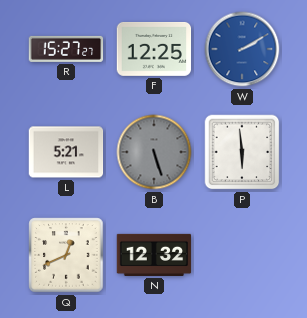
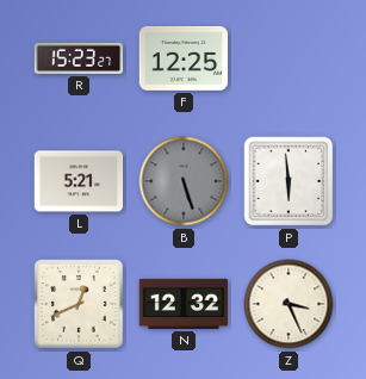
R: 15:27 -> 15:23 (79, 58)
W: 2:10 -> none (242, 49)
Z: none -> 3:26 (289, 304)
